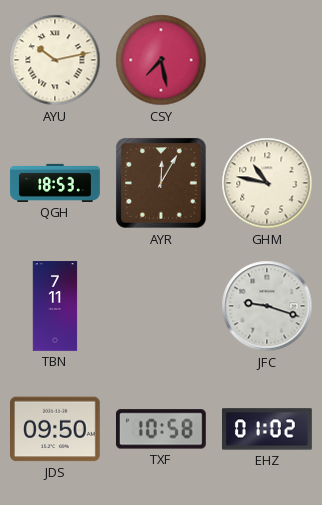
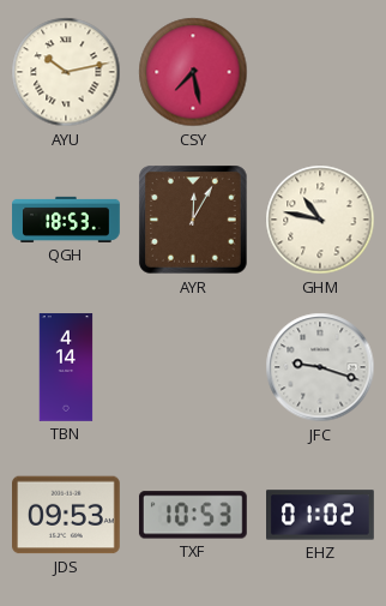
TBN: 7:11 -> 4:14 (66, 367)
JDS: 09:50 -> 09:53 (67, 515)
TXF: 10:58 -> 10:53 (193, 515)
